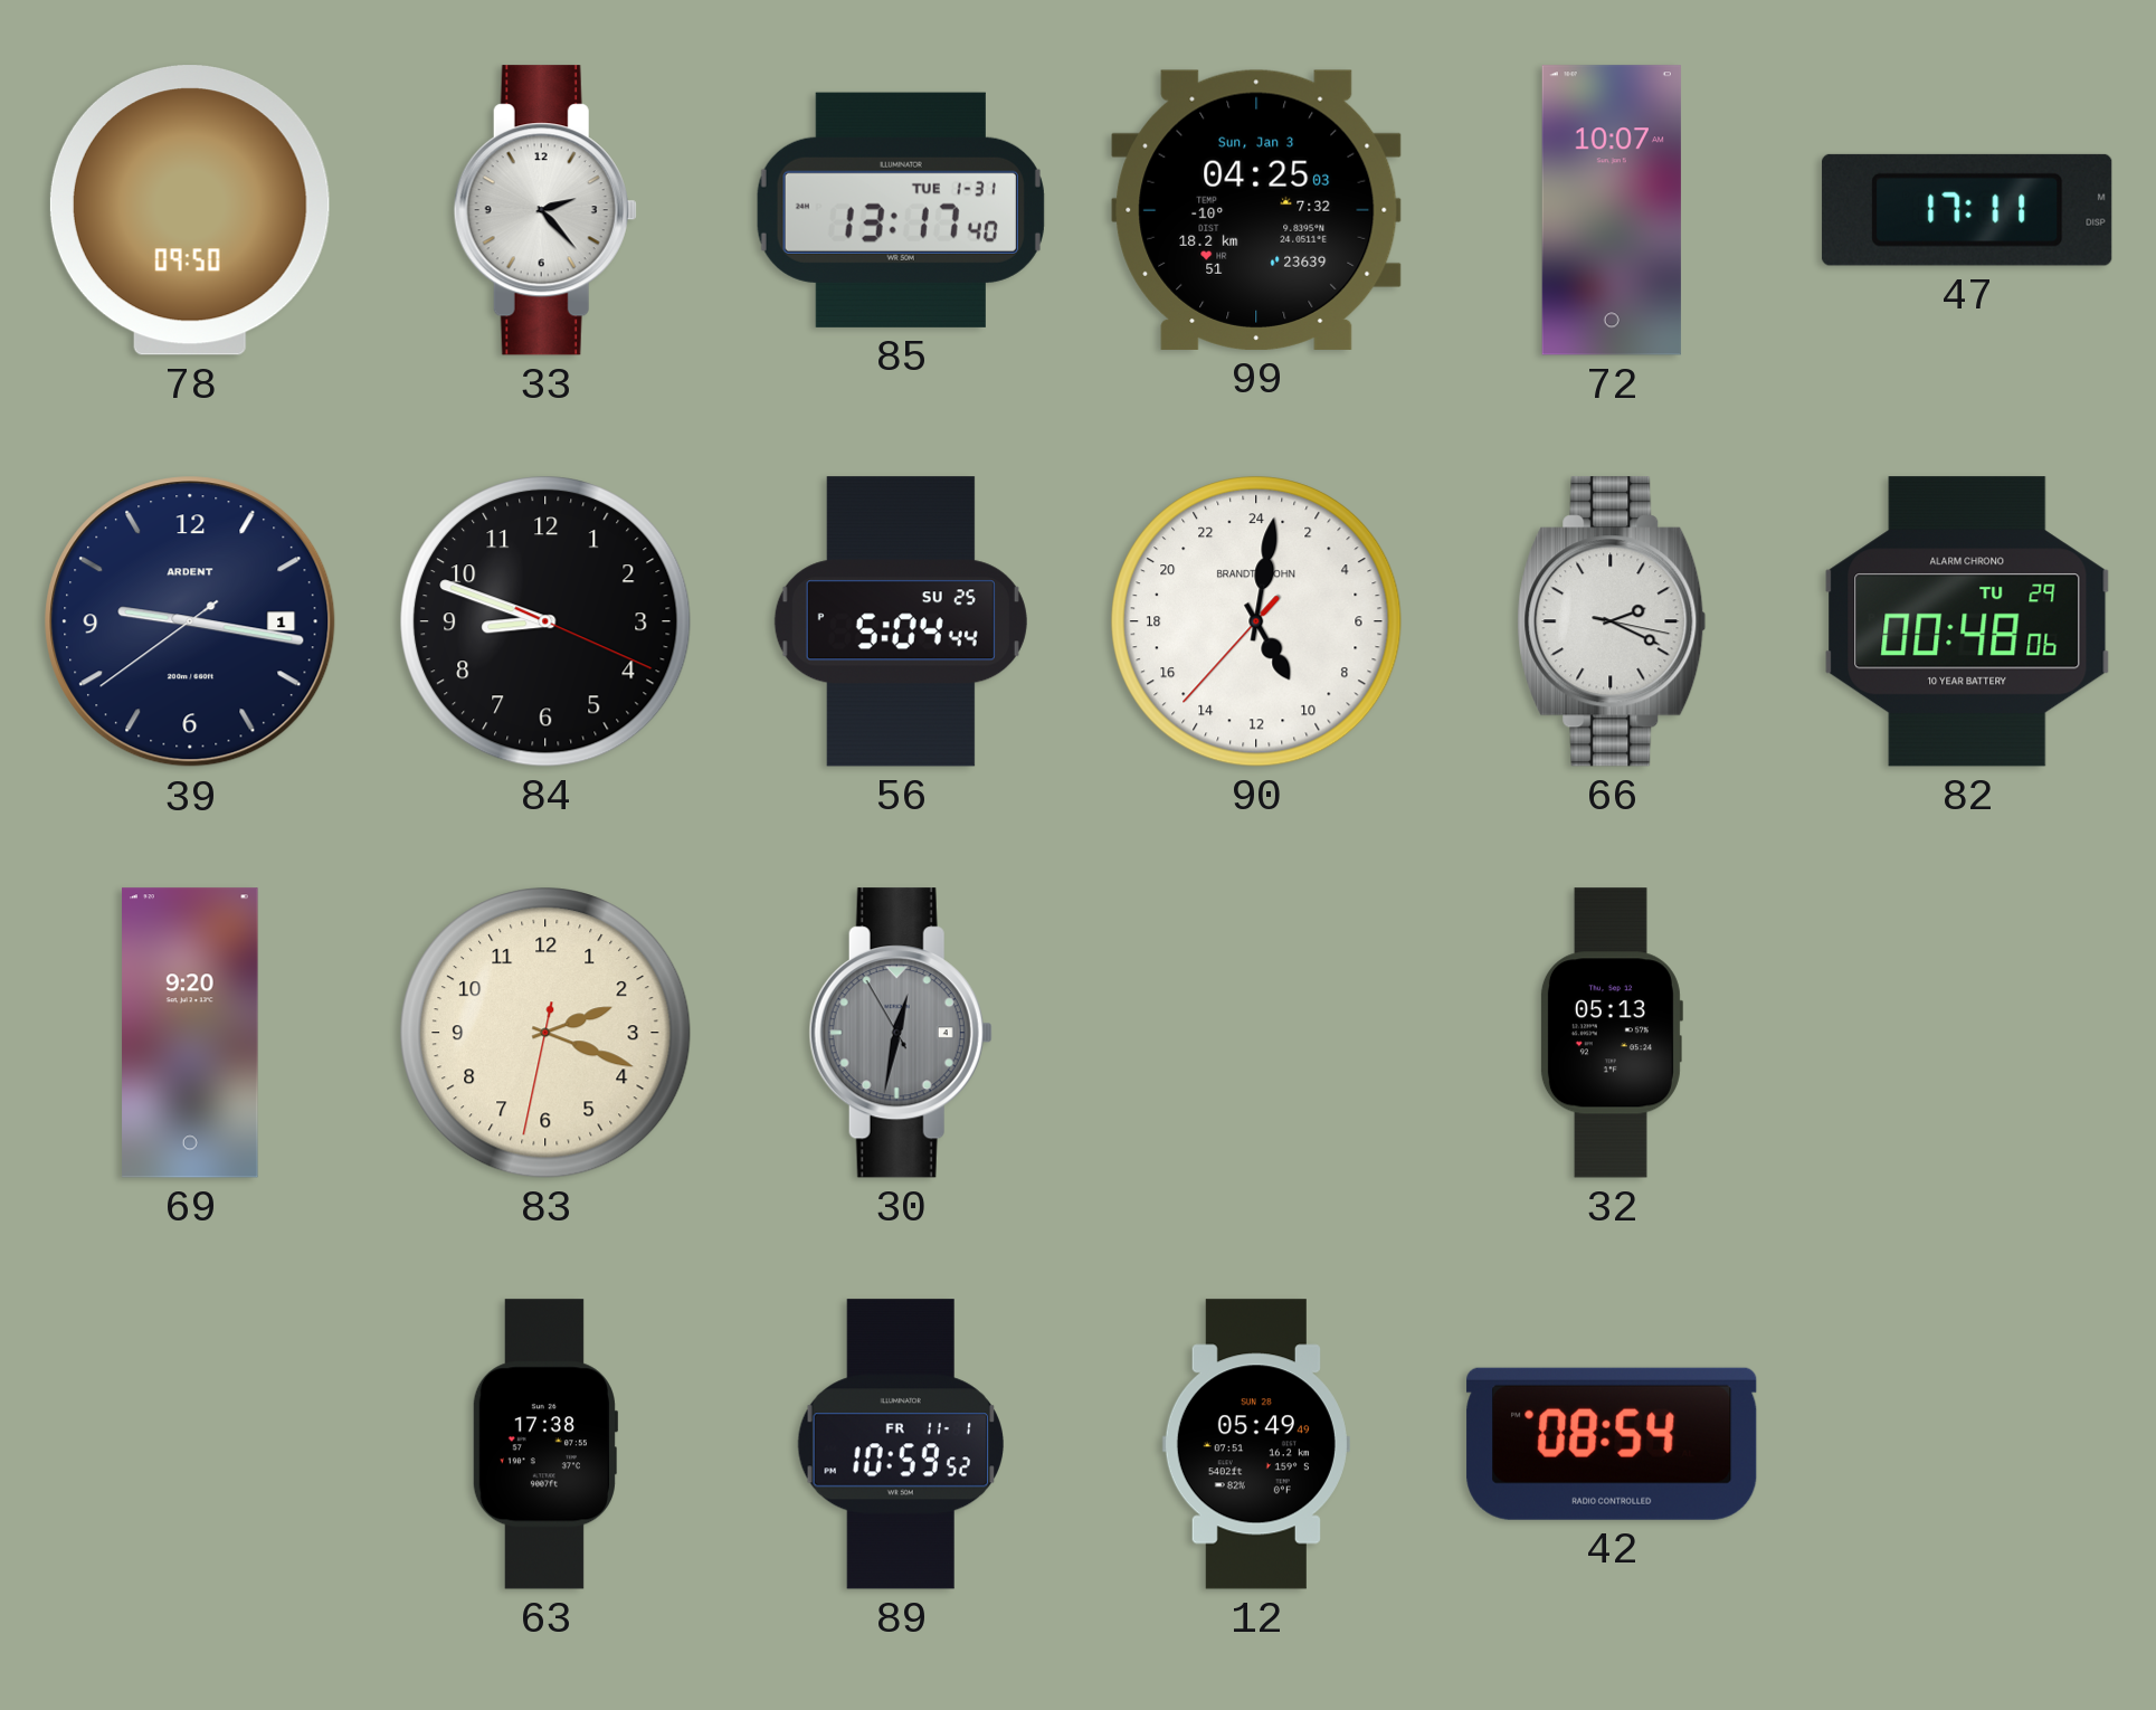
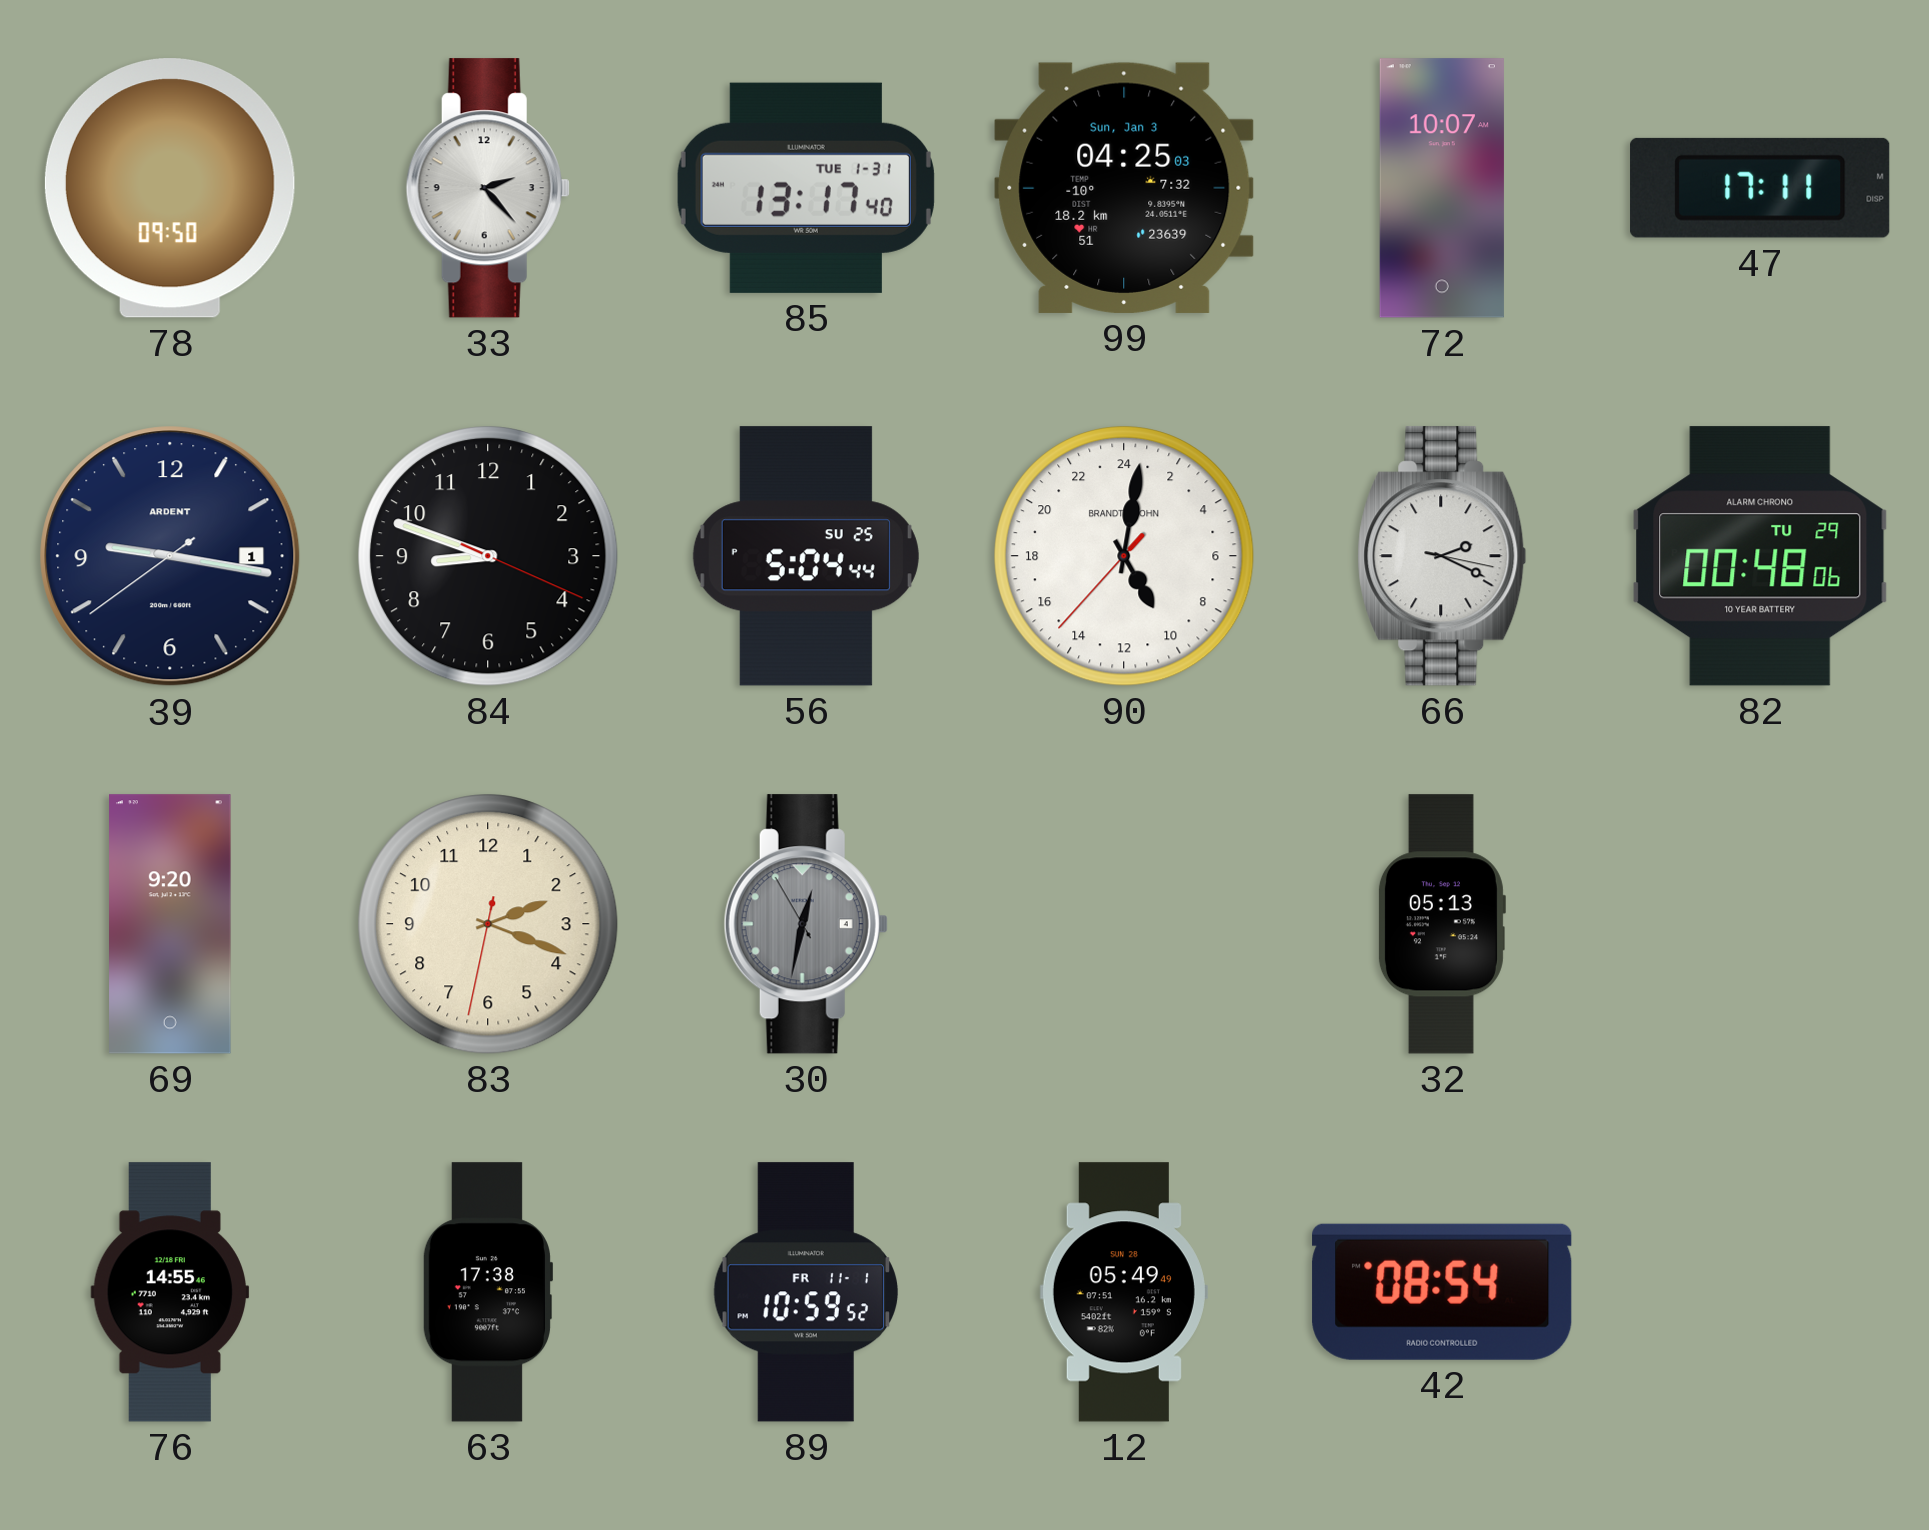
76: none -> 14:55 (170, 1292)
